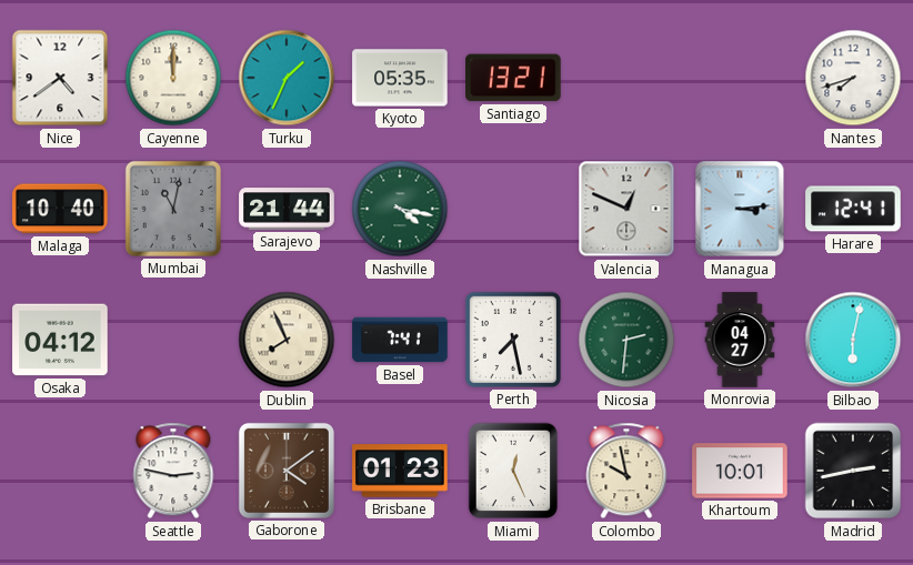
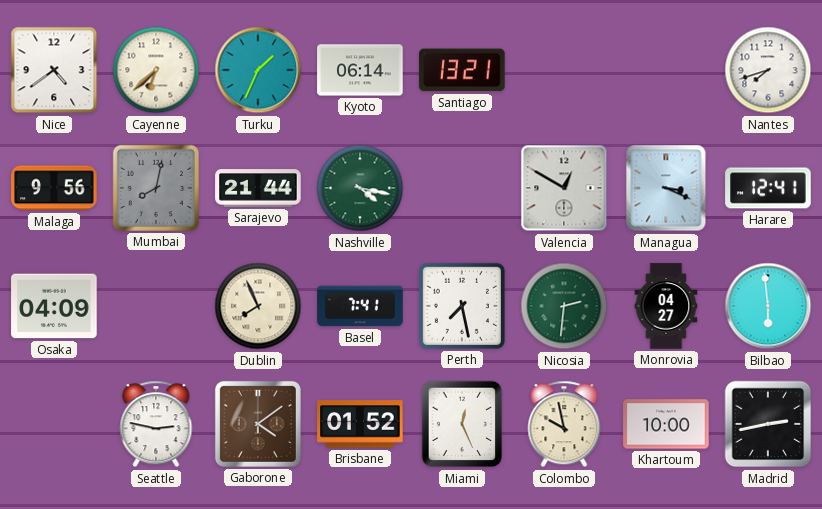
Cayenne: 12:00 -> 6:38 (156, 70)
Kyoto: 05:35 -> 06:14 (360, 70)
Malaga: 10:40 -> 9:56 (54, 188)
Mumbai: 11:02 -> 8:02 (156, 188)
Valencia: 12:49 -> 12:50 (564, 188)
Managua: 3:14 -> 3:19 (666, 188)
Osaka: 04:12 -> 04:09 (54, 306)
Bilbao: 6:02 -> 5:59 (768, 306)
Brisbane: 01:23 -> 01:52 (360, 424)
Khartoum: 10:01 -> 10:00 (666, 424)
